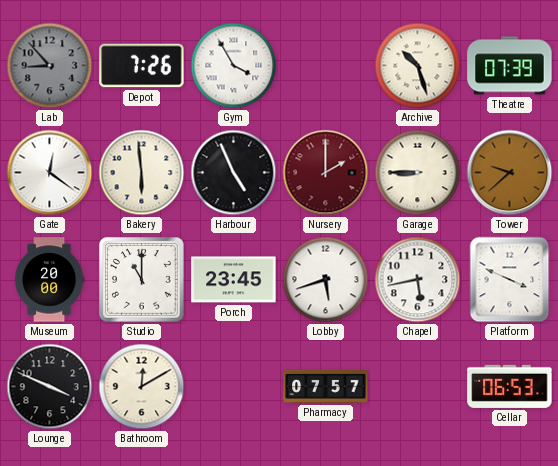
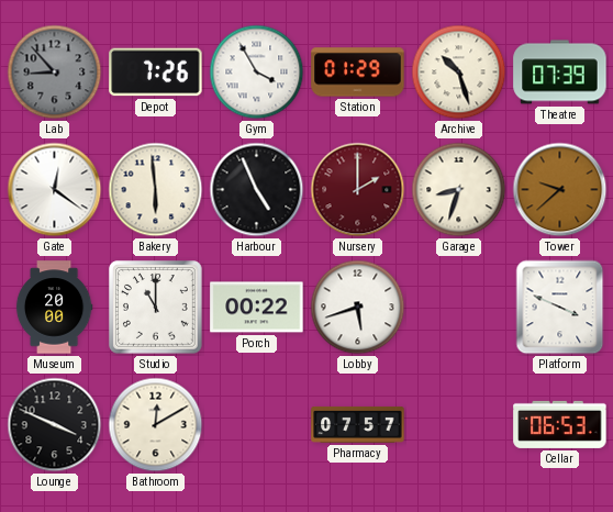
Station: none -> 01:29 (358, 73)
Garage: 8:45 -> 8:33 (459, 190)
Porch: 23:45 -> 00:22 (257, 308)
Chapel: 5:43 -> none (418, 280)
